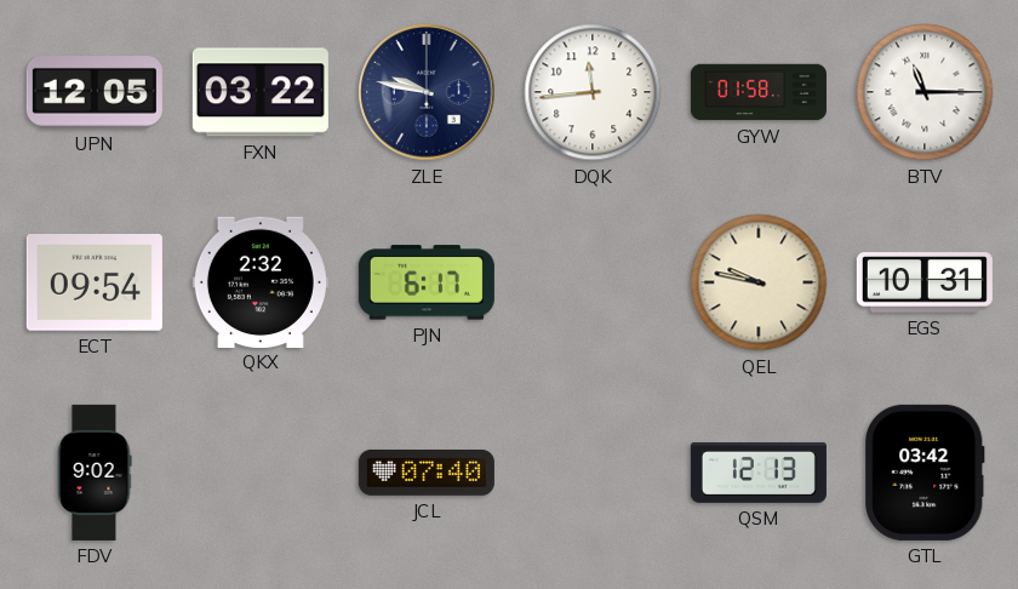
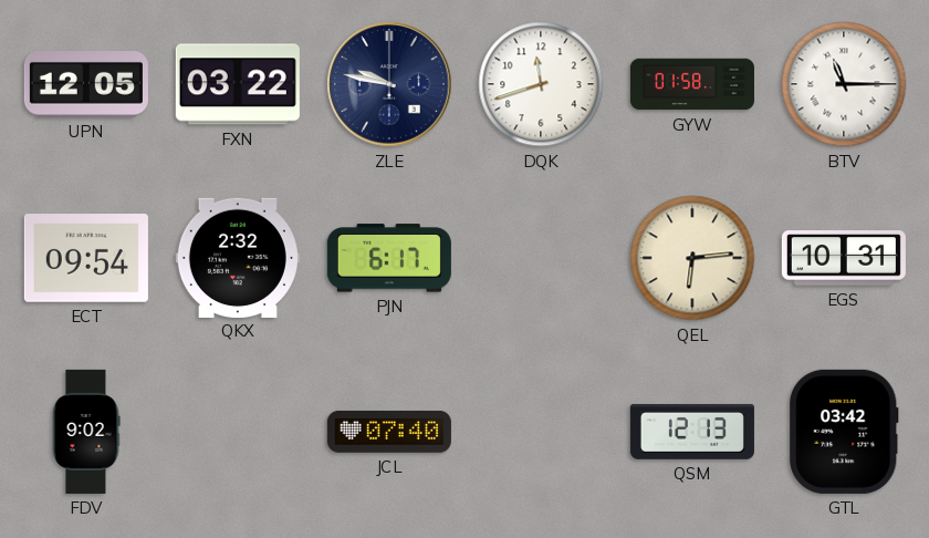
DQK: 11:44 -> 11:42 (541, 84)
QEL: 9:47 -> 6:14 (692, 258)
